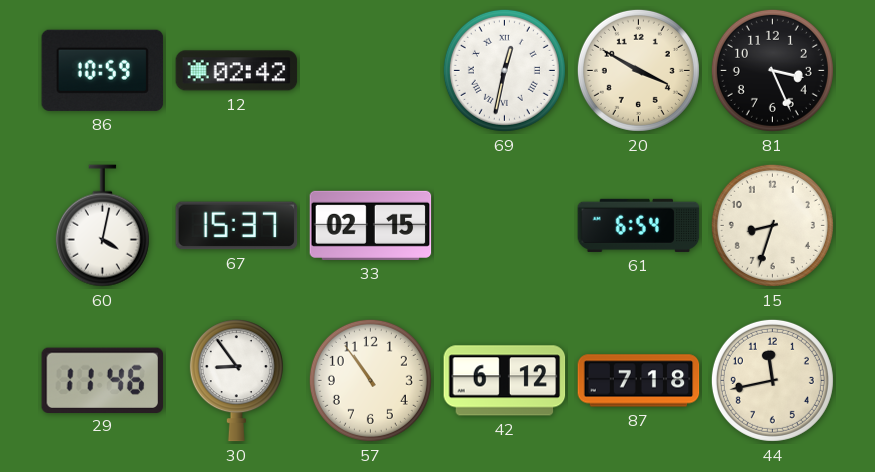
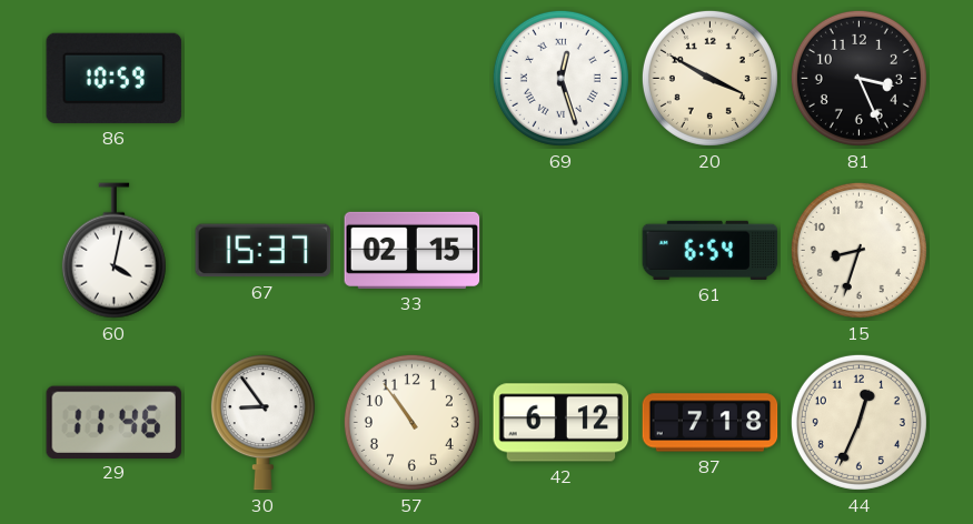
12: 02:42 -> none (237, 71)
69: 12:32 -> 12:27 (560, 78)
44: 11:43 -> 12:34 (858, 422)
